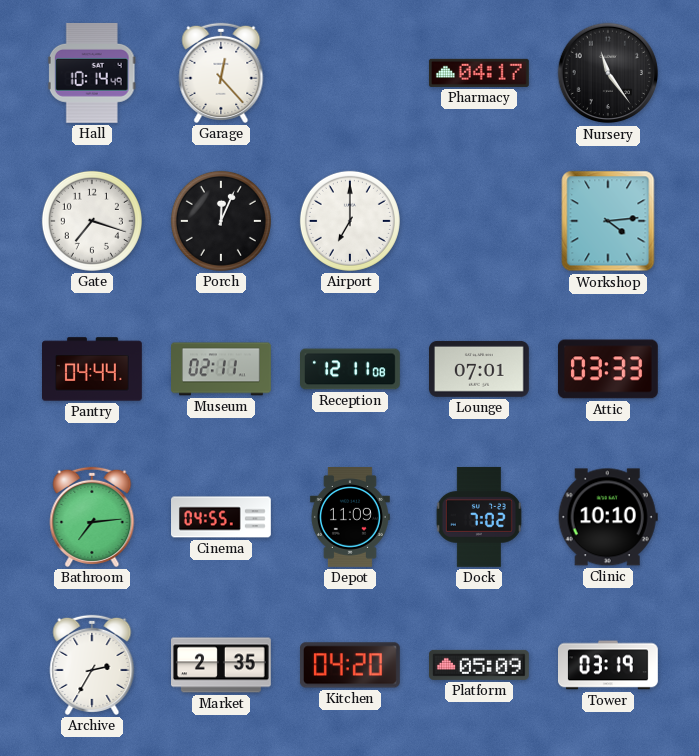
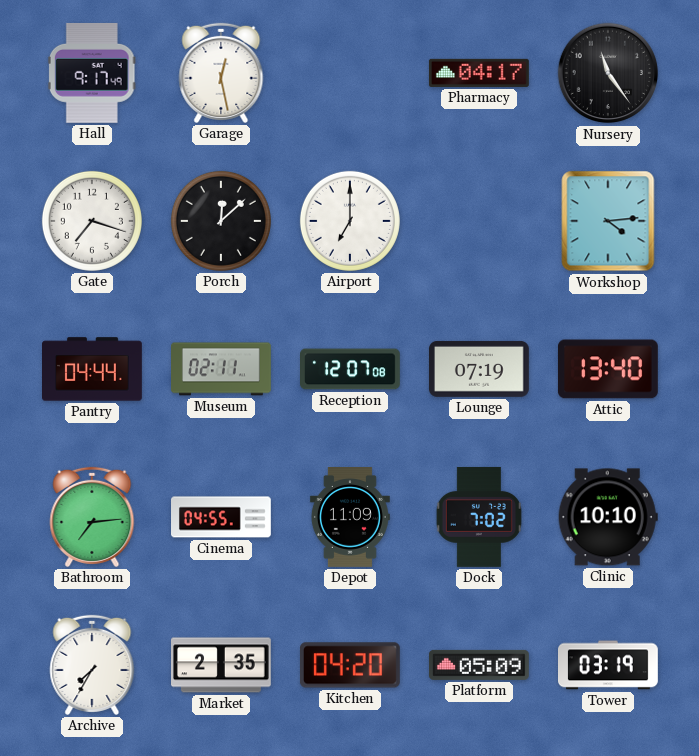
Hall: 10:14 -> 9:17 (92, 73)
Garage: 12:23 -> 12:28 (221, 73)
Porch: 12:04 -> 12:08 (221, 221)
Reception: 12:11 -> 12:07 (351, 369)
Lounge: 07:01 -> 07:19 (479, 369)
Attic: 03:33 -> 13:40 (608, 369)
Archive: 2:35 -> 7:35 (92, 665)
